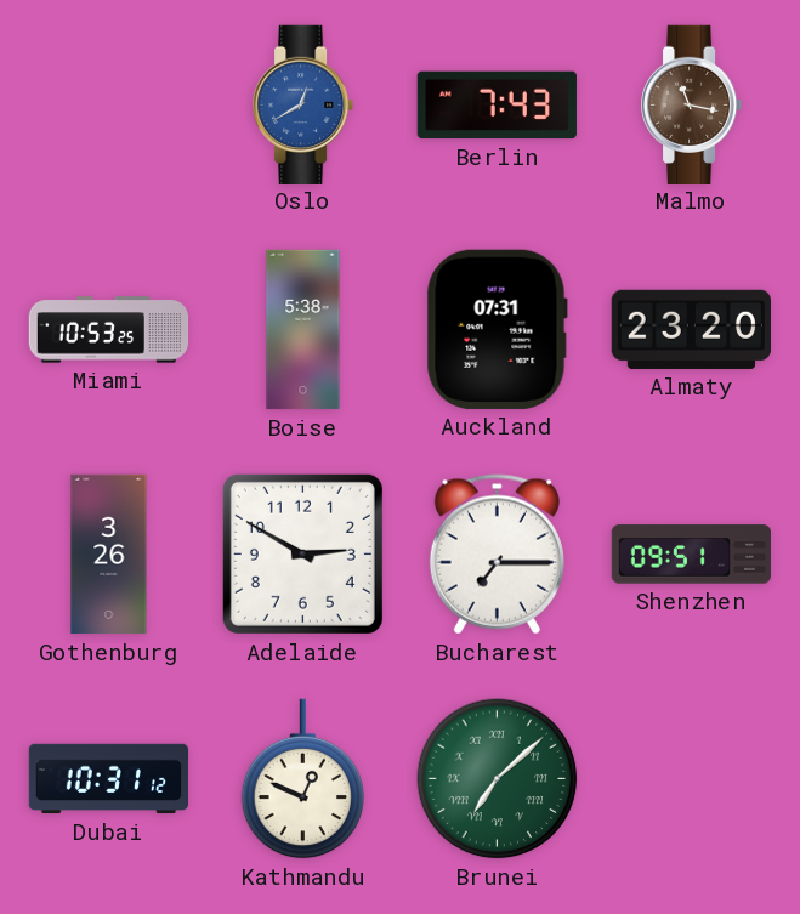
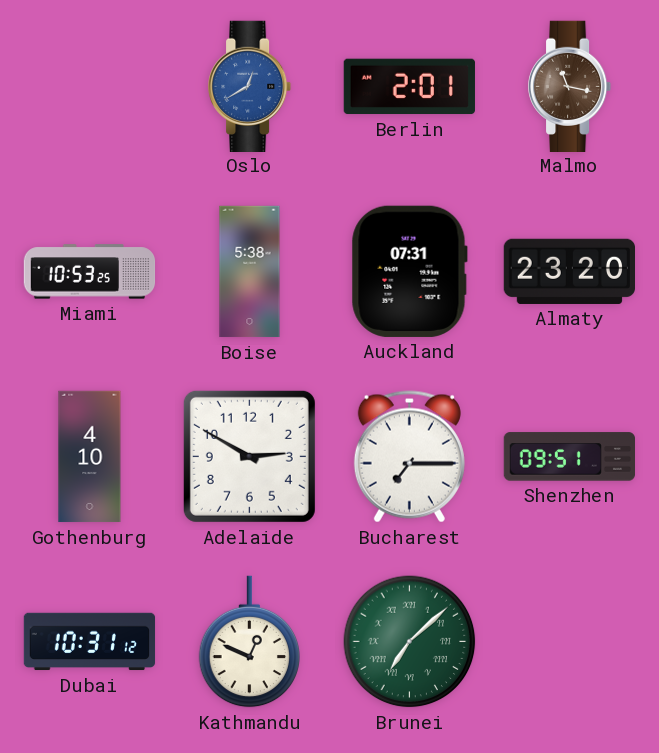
Berlin: 7:43 -> 2:01 (409, 87)
Gothenburg: 3:26 -> 4:10 (90, 457)
